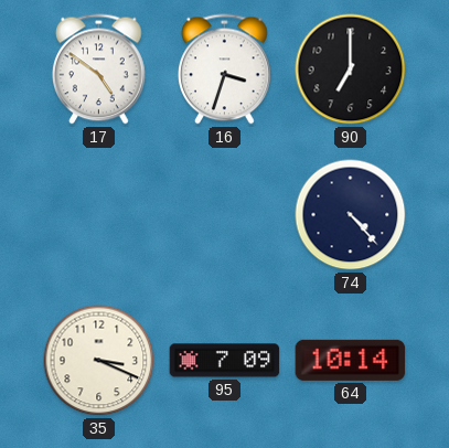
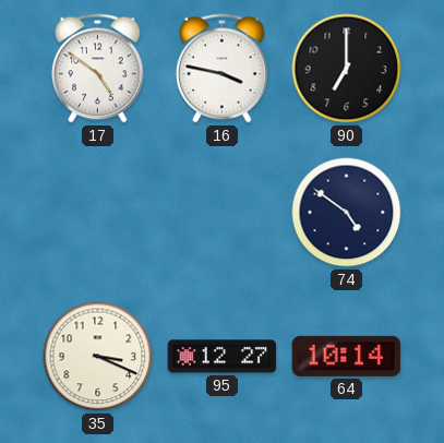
16: 3:33 -> 3:47 (223, 69)
74: 4:23 -> 4:51 (347, 213)
95: 7:09 -> 12:27 (223, 357)
